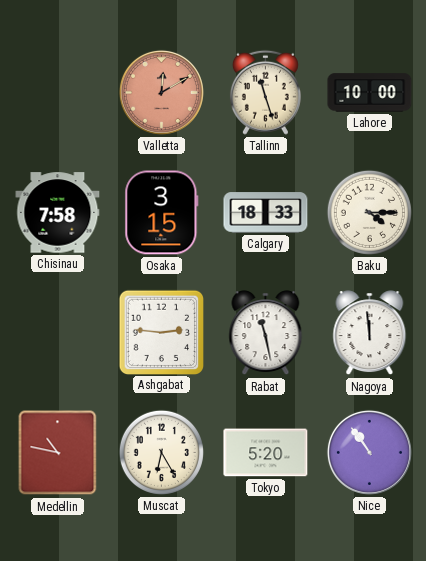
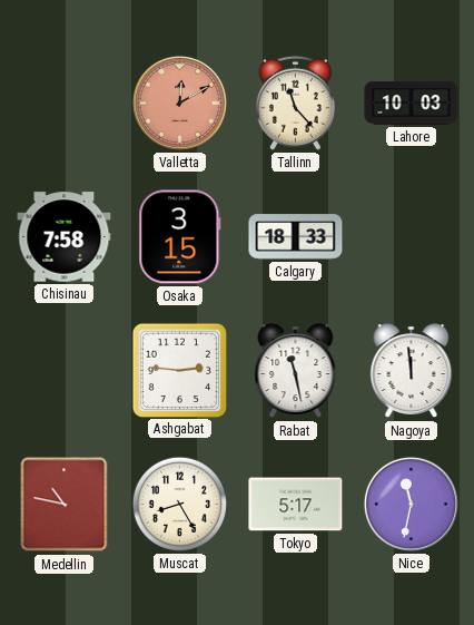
Tallinn: 11:27 -> 11:23 (295, 102)
Lahore: 10:00 -> 10:03 (412, 104)
Baku: 4:15 -> none (369, 212)
Muscat: 6:25 -> 8:25 (179, 504)
Tokyo: 5:20 -> 5:17 (296, 505)
Nice: 10:54 -> 11:32 (411, 504)
